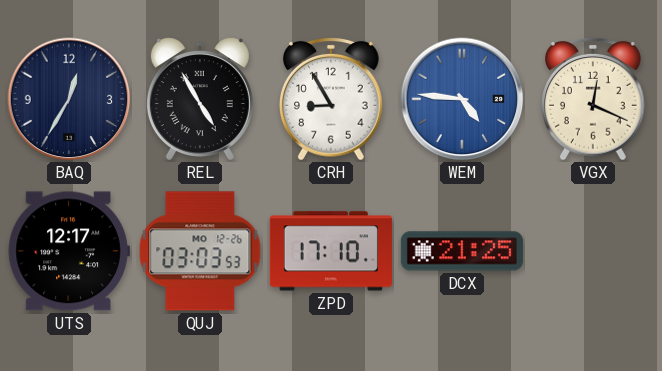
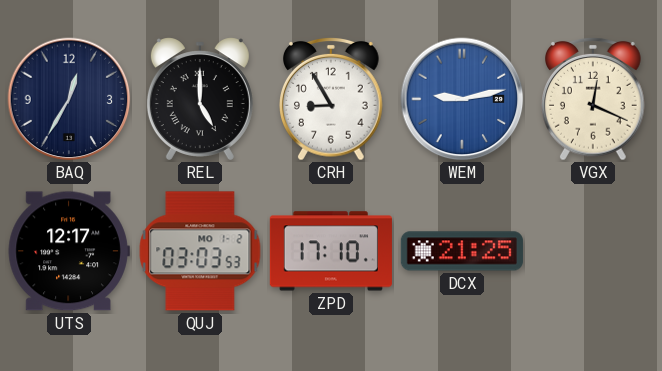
REL: 4:55 -> 5:00 (200, 99)
WEM: 4:46 -> 9:13 (462, 99)
QUJ date: MO 12-26 -> MO 1-2 (200, 251)
